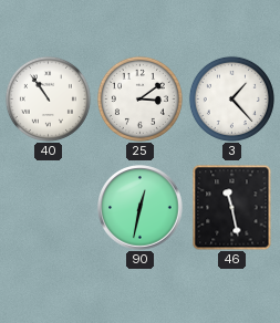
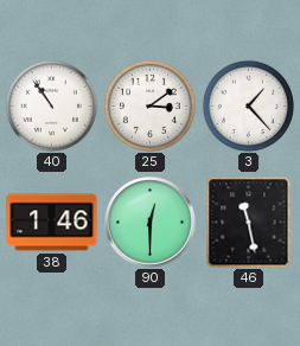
38: none -> 1:46 (52, 223)
90: 12:32 -> 12:30 (151, 223)
